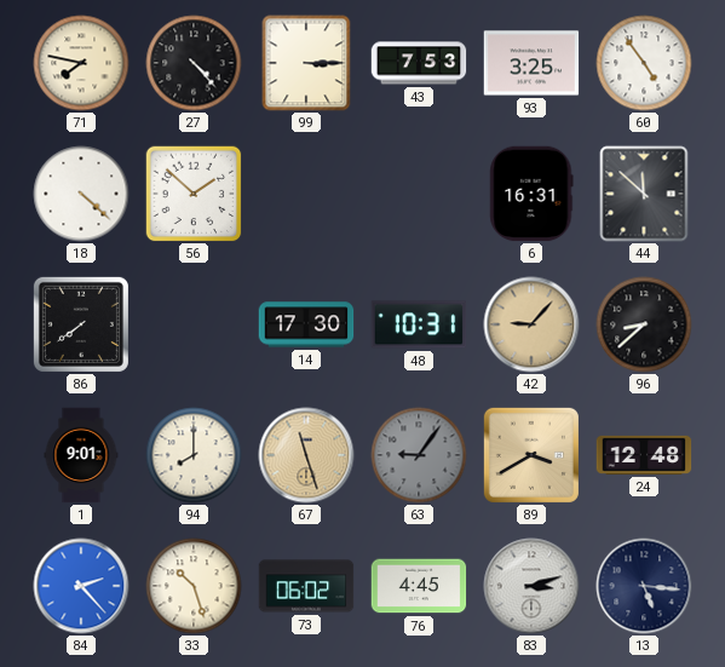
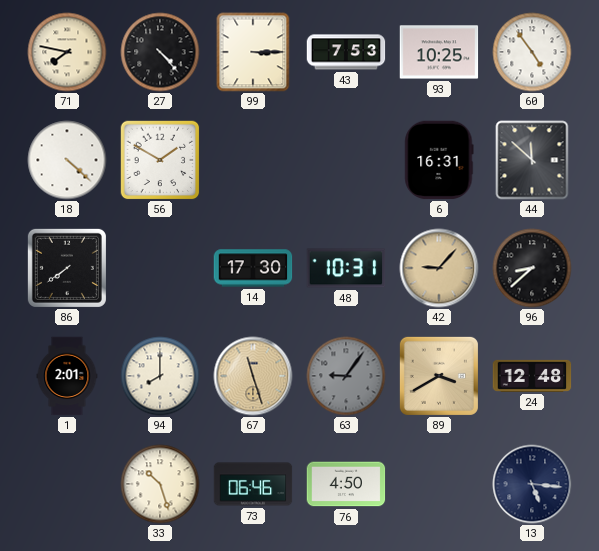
93: 3:25 -> 10:25 (439, 52)
56: 1:52 -> 1:50 (160, 160)
1: 9:01 -> 2:01 (67, 376)
84: 2:23 -> none (81, 586)
73: 06:02 -> 06:46 (253, 484)
76: 4:45 -> 4:50 (346, 484)
83: 3:12 -> none (531, 586)
